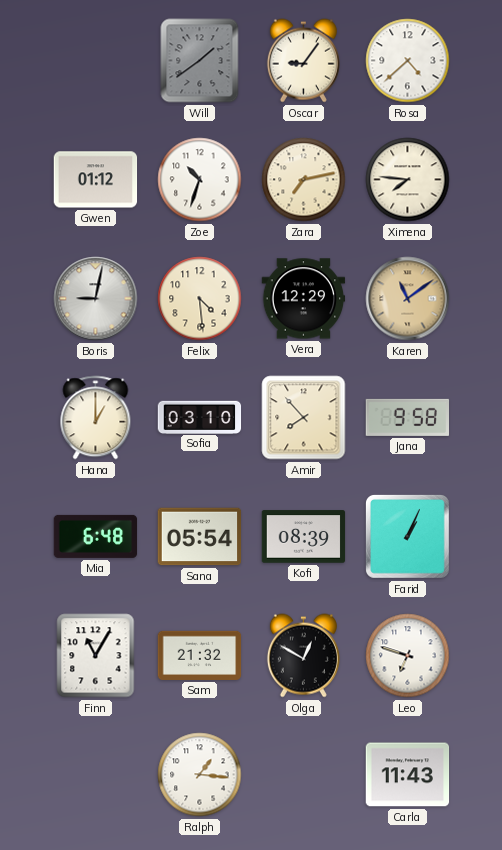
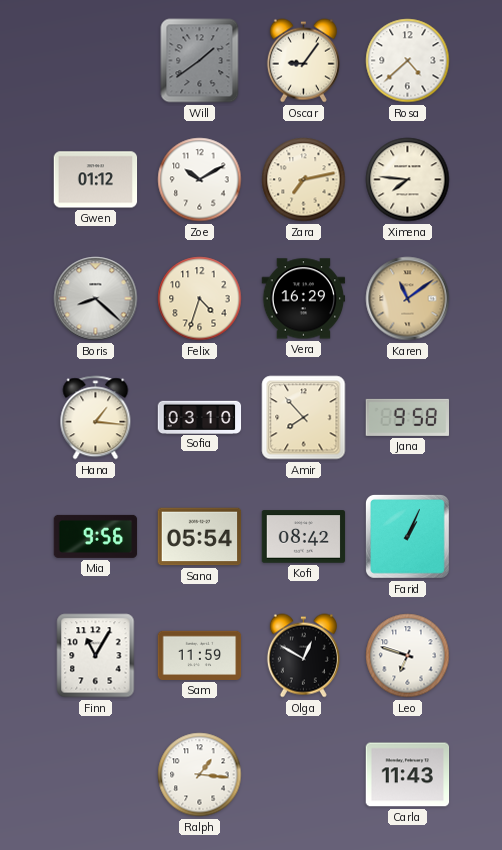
Zoe: 10:33 -> 10:10 (200, 180)
Boris: 9:02 -> 8:22 (96, 299)
Felix: 4:29 -> 4:33 (200, 299)
Vera: 12:29 -> 16:29 (304, 299)
Hana: 1:00 -> 1:16 (96, 418)
Mia: 6:48 -> 9:56 (96, 536)
Kofi: 08:39 -> 08:42 (304, 537)
Sam: 21:32 -> 11:59 (200, 655)
